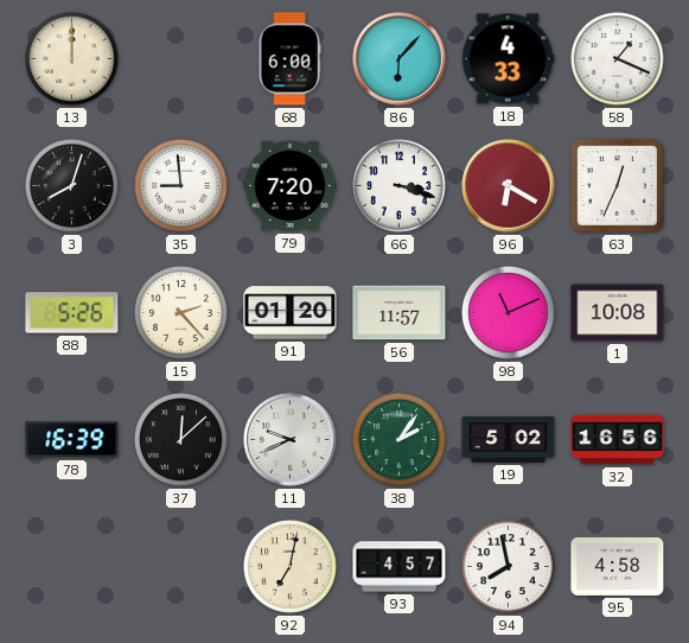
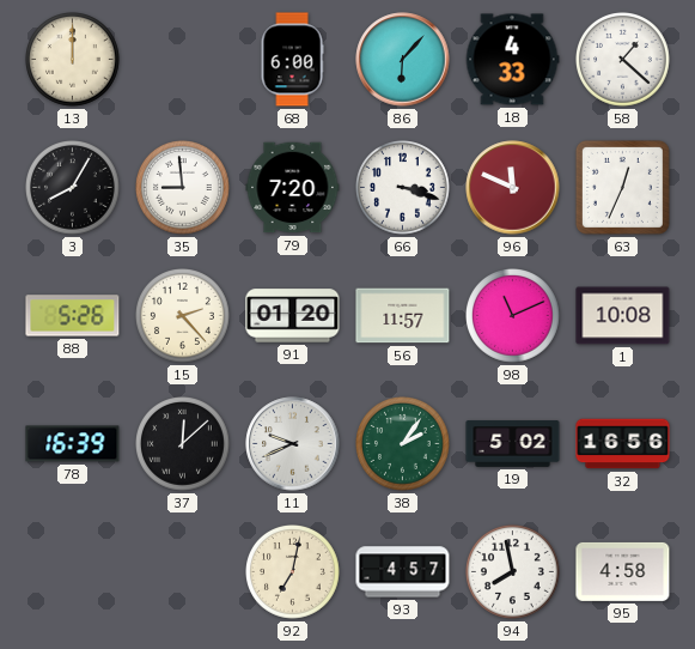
58: 1:19 -> 1:22 (623, 60)
3: 8:03 -> 8:05 (73, 188)
96: 6:20 -> 11:49 (513, 188)
